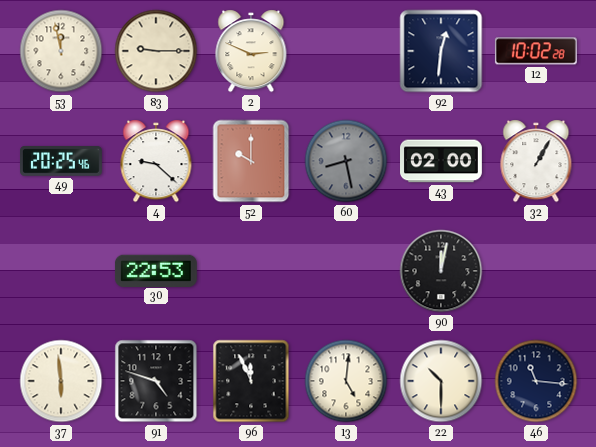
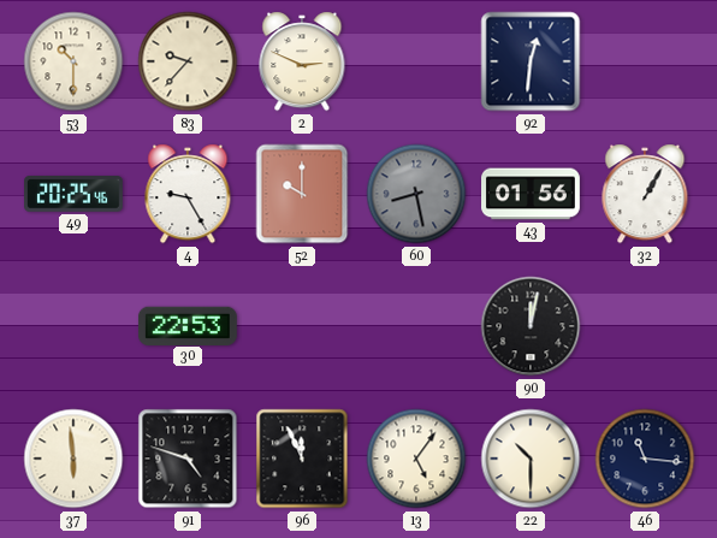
53: 11:58 -> 10:30 (73, 61)
83: 9:15 -> 9:37 (188, 61)
12: 10:02 -> none (536, 51)
4: 9:22 -> 9:25 (188, 194)
43: 02:00 -> 01:56 (532, 194)
13: 5:01 -> 5:06 (416, 459)
